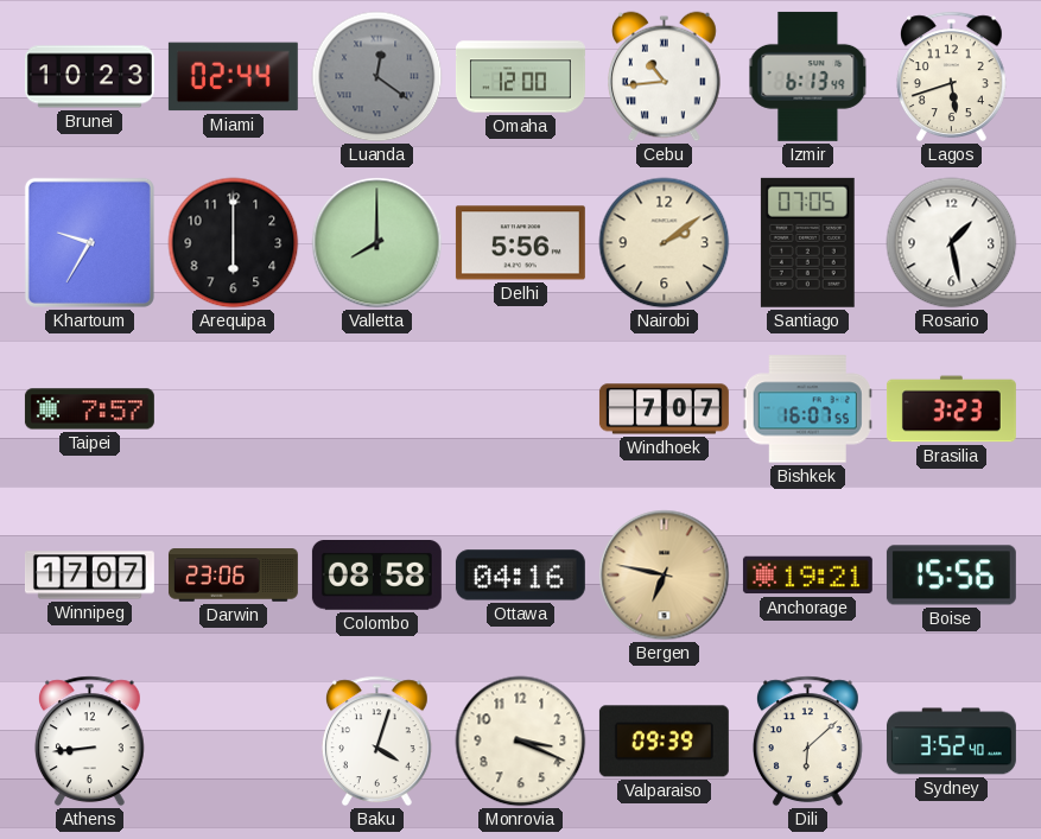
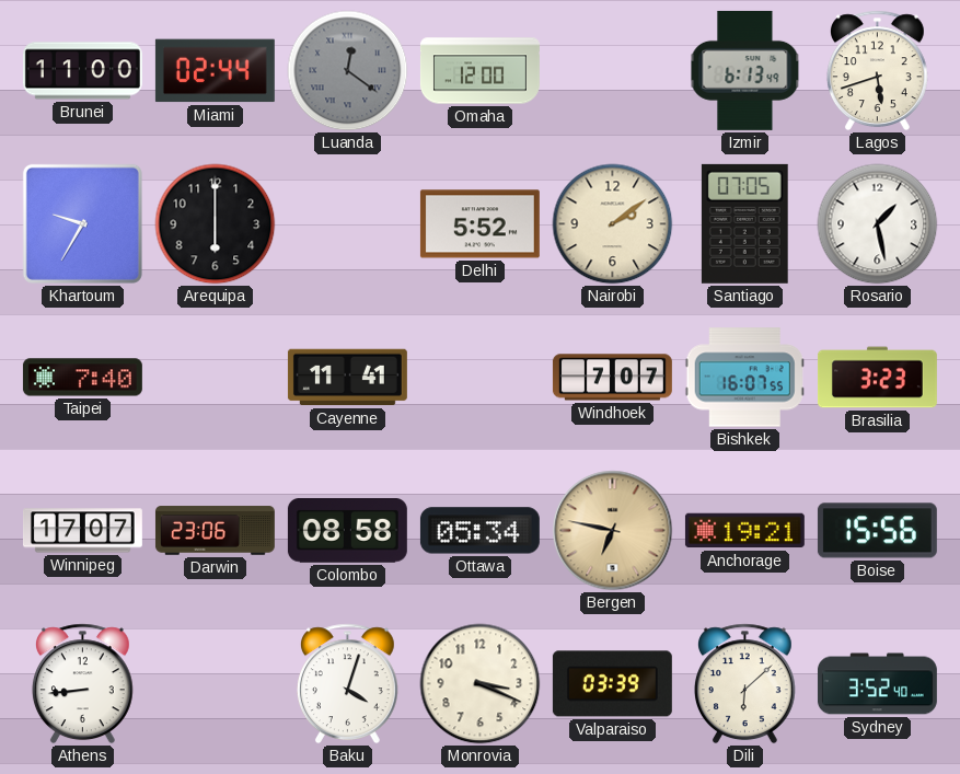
Brunei: 10:23 -> 11:00 (82, 71)
Cebu: 10:44 -> none (665, 77)
Valletta: 8:00 -> none (377, 243)
Delhi: 5:56 -> 5:52 (479, 224)
Taipei: 7:57 -> 7:40 (82, 378)
Cayenne: none -> 11:41 (347, 378)
Ottawa: 04:16 -> 05:34 (479, 531)
Valparaiso: 09:39 -> 03:39 (612, 684)
